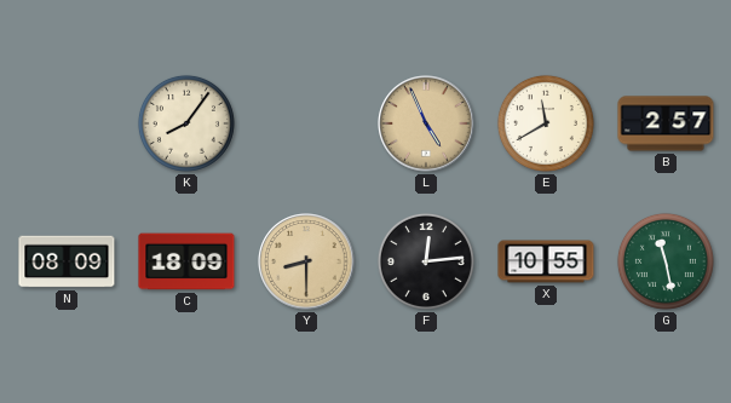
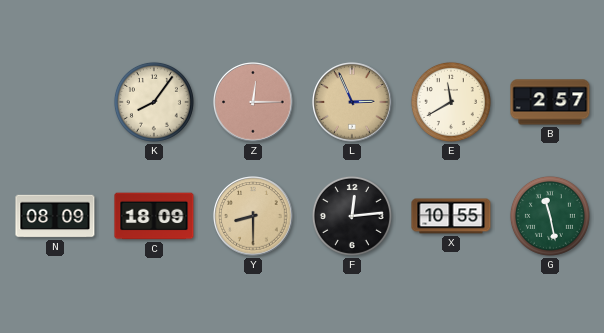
Z: none -> 12:15 (253, 102)
L: 4:56 -> 2:56 (352, 102)
